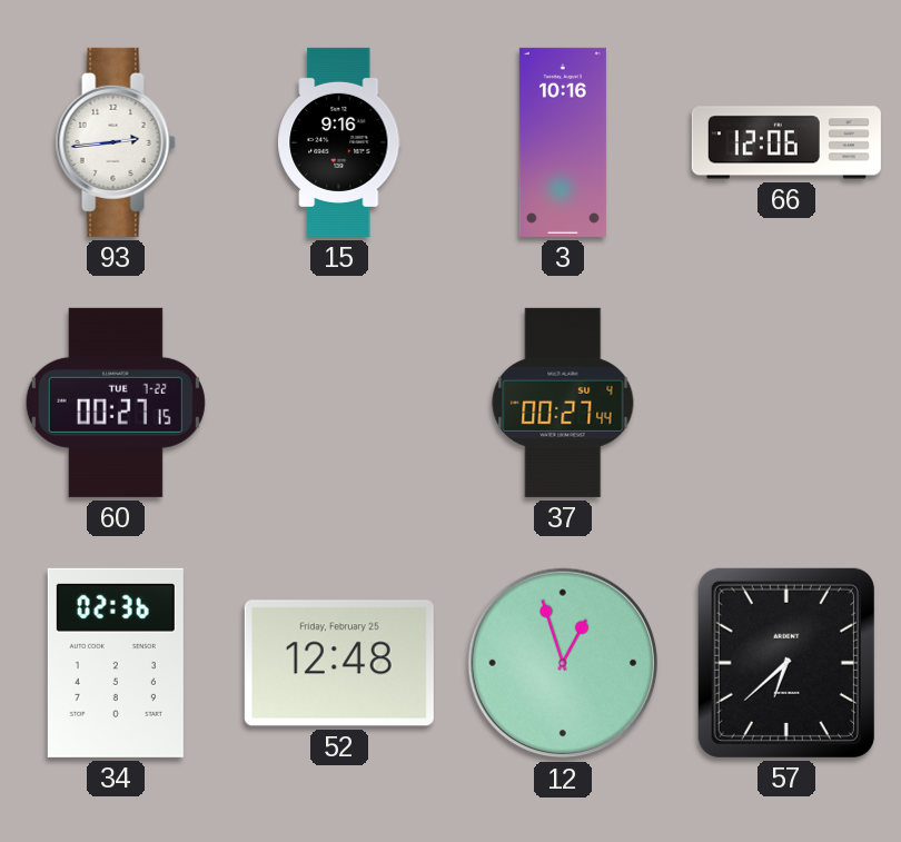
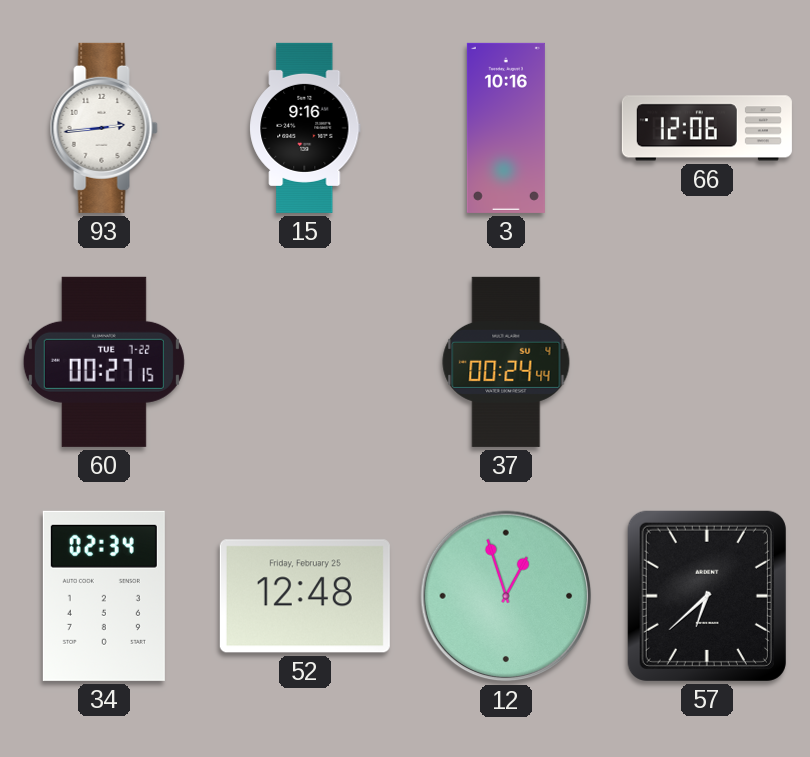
37: 00:27 -> 00:24 (506, 362)
34: 02:36 -> 02:34 (104, 596)
